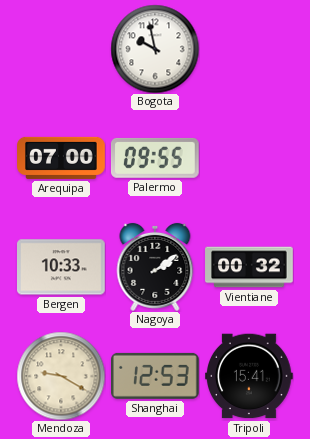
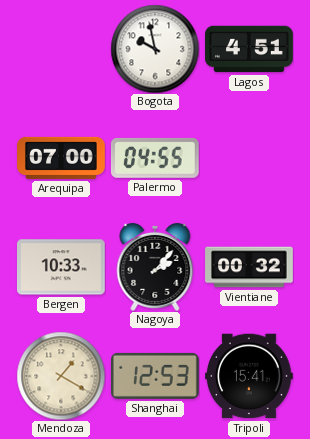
Lagos: none -> 4:51 (249, 49)
Palermo: 09:55 -> 04:55 (155, 158)
Nagoya: 2:09 -> 2:07 (155, 267)
Mendoza: 9:20 -> 1:20 (61, 376)
